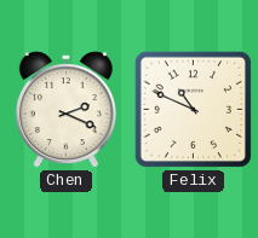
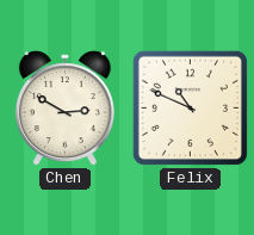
Chen: 2:19 -> 2:50 (64, 109)
